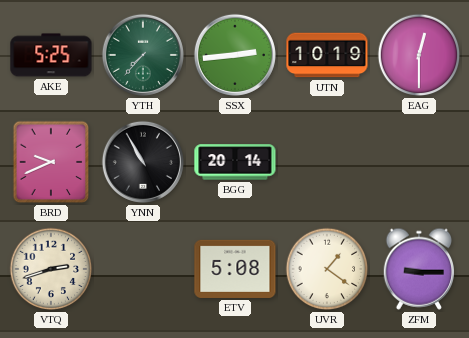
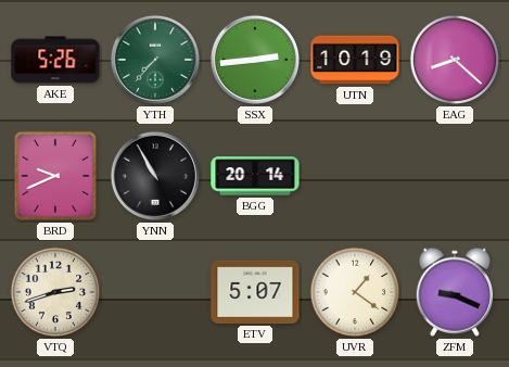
AKE: 5:25 -> 5:26 (55, 60)
EAG: 12:30 -> 8:22 (455, 60)
ETV: 5:08 -> 5:07 (255, 292)
ZFM: 9:15 -> 9:19 (454, 292)
